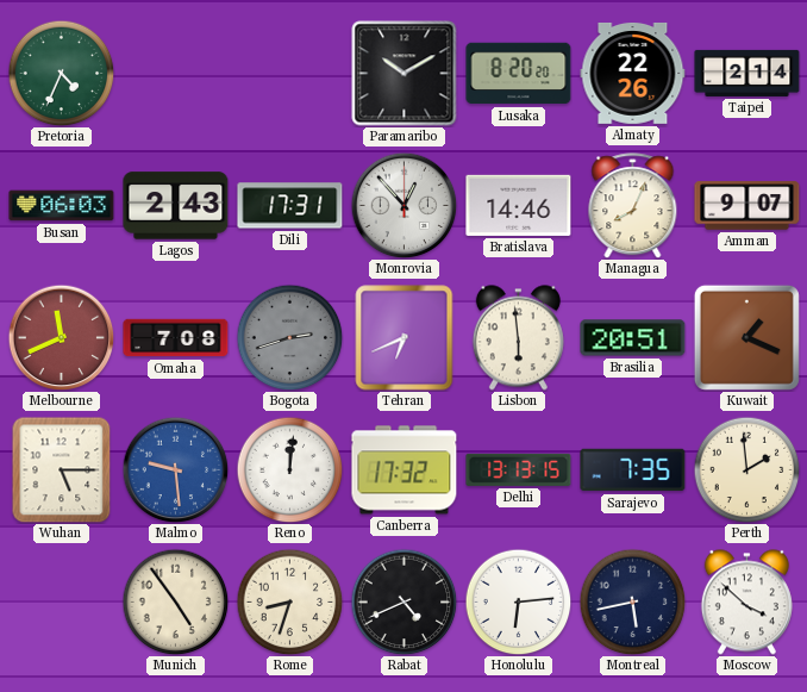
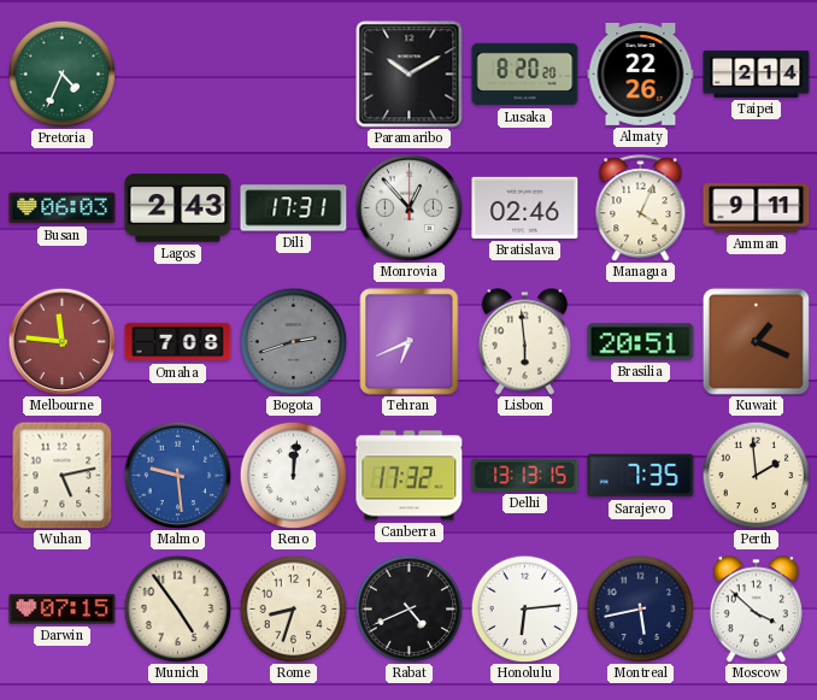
Bratislava: 14:46 -> 02:46 (525, 207)
Managua: 8:04 -> 4:04 (641, 208)
Amman: 9:07 -> 9:11 (757, 208)
Melbourne: 11:41 -> 11:46 (61, 341)
Wuhan: 5:15 -> 5:13 (63, 475)
Darwin: none -> 07:15 (63, 610)
